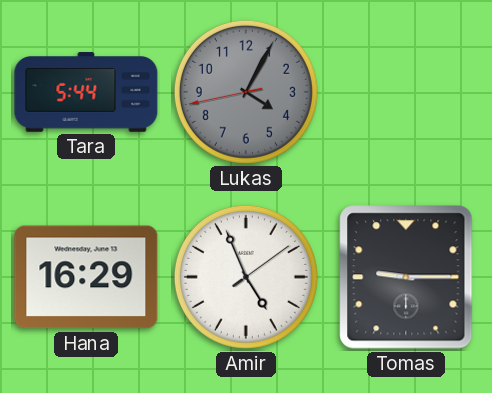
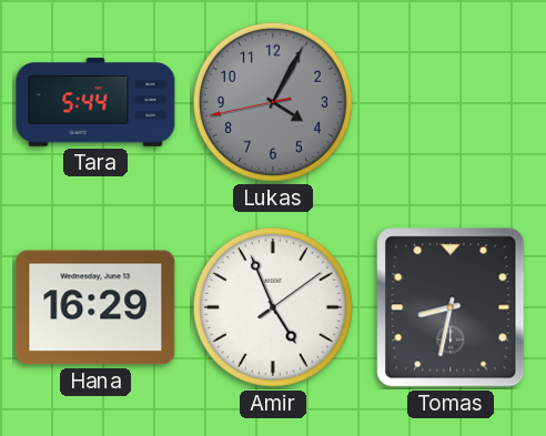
Tomas: 9:15 -> 8:32 (451, 307)
